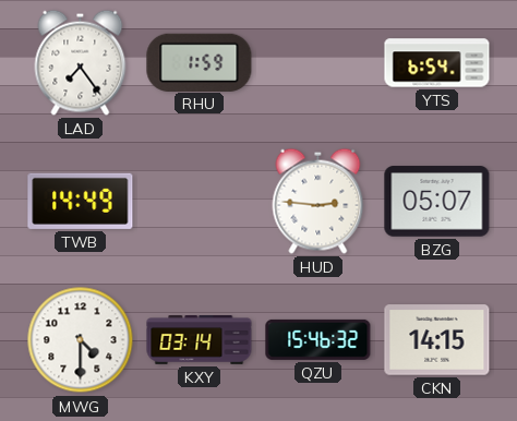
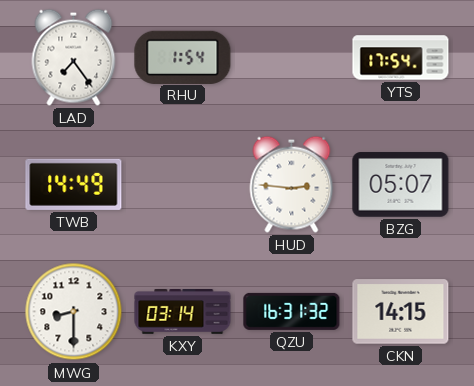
RHU: 1:59 -> 1:54 (183, 57)
YTS: 6:54 -> 17:54 (401, 58)
MWG: 4:30 -> 8:30 (74, 312)
QZU: 15:46 -> 16:31 (292, 311)
